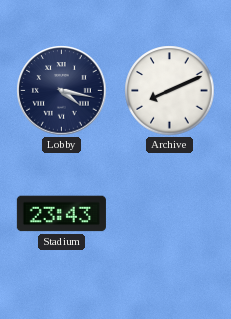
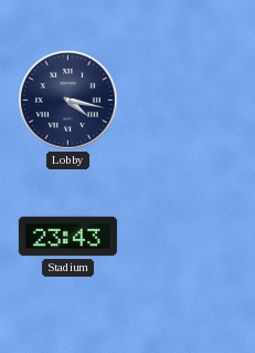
Archive: 8:11 -> none (170, 91)
